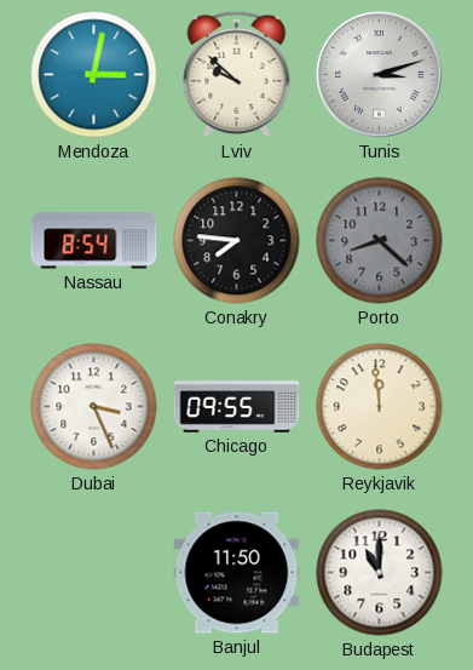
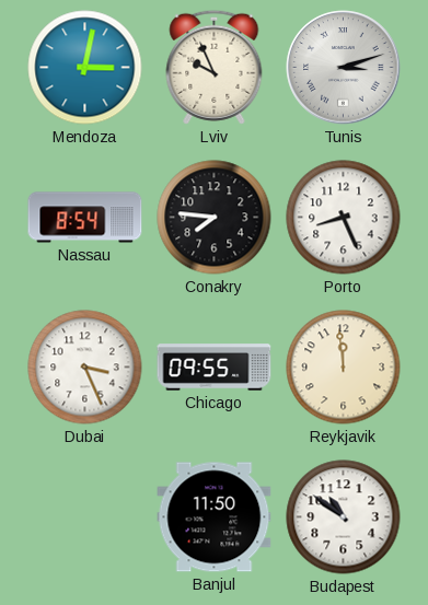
Lviv: 9:52 -> 9:56 (215, 67)
Porto: 8:22 -> 8:26 (344, 218)
Porto dial: grey -> white (344, 218)
Budapest: 11:00 -> 10:51 (344, 517)
